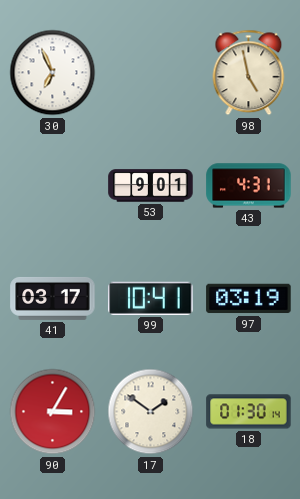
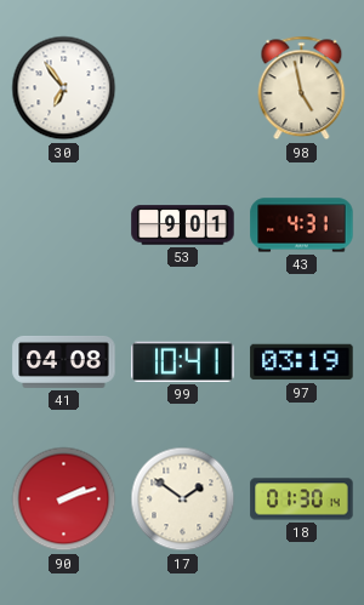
30: 6:56 -> 6:54 (64, 89)
41: 03:17 -> 04:08 (64, 361)
90: 3:05 -> 2:12 (64, 500)
